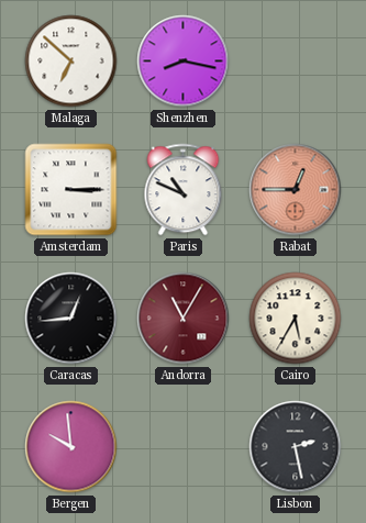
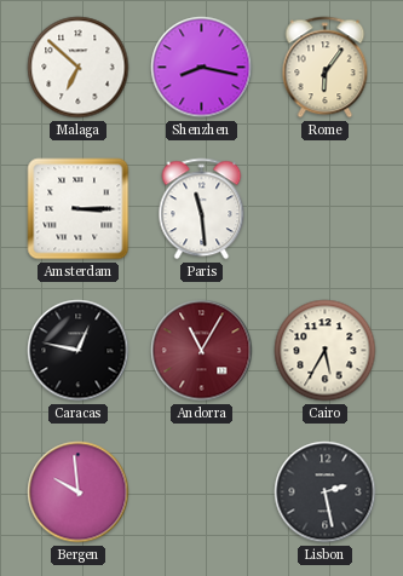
Rome: none -> 6:06 (326, 68)
Paris: 10:49 -> 11:29 (202, 209)
Rabat: 12:45 -> none (296, 190)
Caracas: 12:44 -> 12:47 (79, 351)
